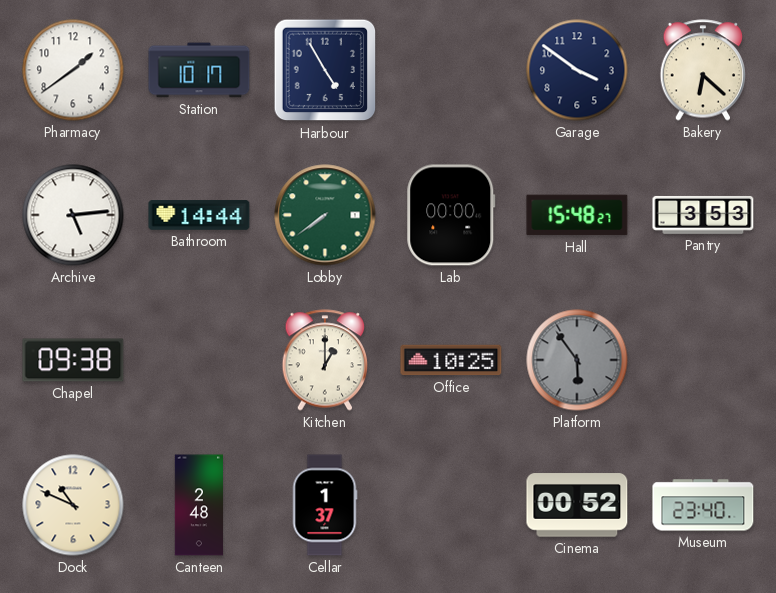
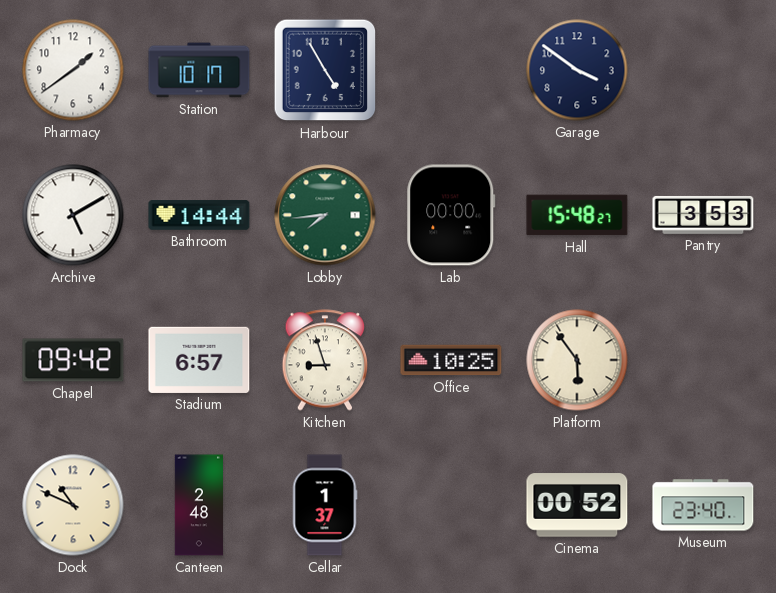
Bakery: 6:22 -> none (703, 70)
Archive: 5:14 -> 5:10 (73, 215)
Lobby: 7:39 -> 7:44 (325, 215)
Chapel: 09:38 -> 09:42 (73, 360)
Stadium: none -> 6:57 (199, 360)
Kitchen: 1:00 -> 8:57 (325, 360)
Platform dial: grey -> cream (577, 360)
